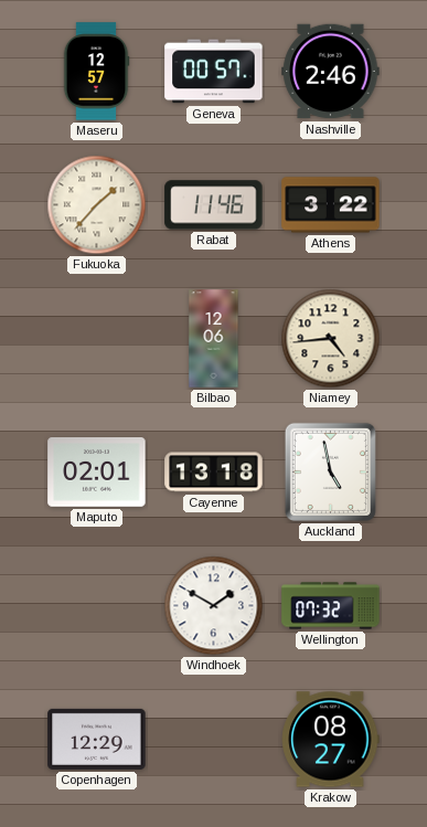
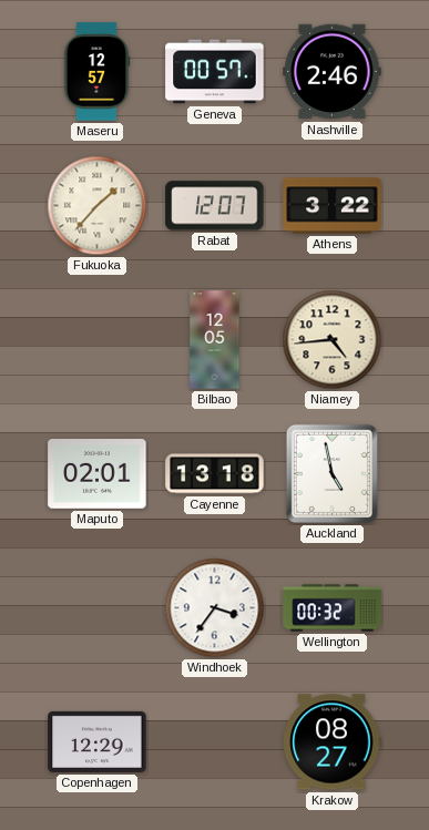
Rabat: 11:46 -> 12:07 (215, 206)
Bilbao: 12:06 -> 12:05 (215, 340)
Windhoek: 1:50 -> 3:36 (215, 608)
Wellington: 07:32 -> 00:32 (333, 608)
